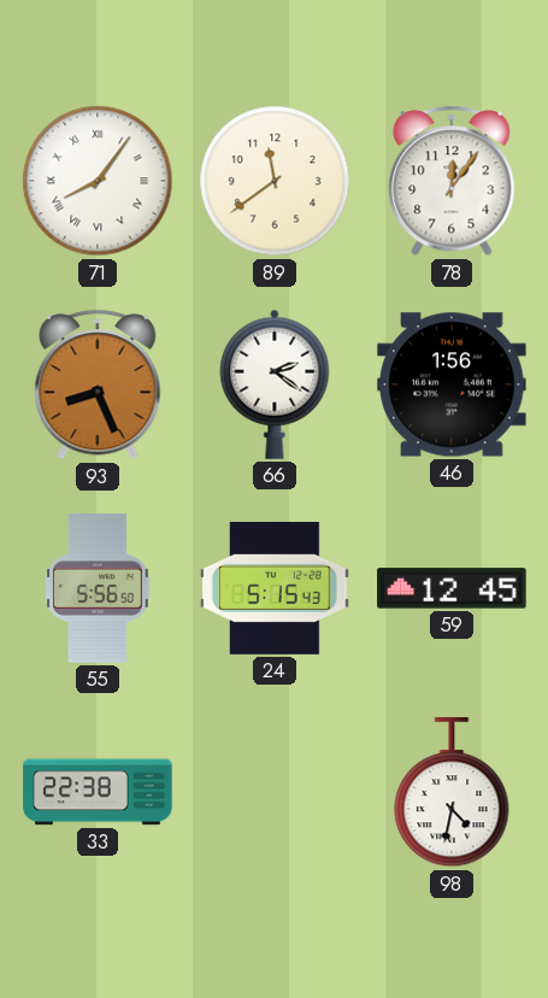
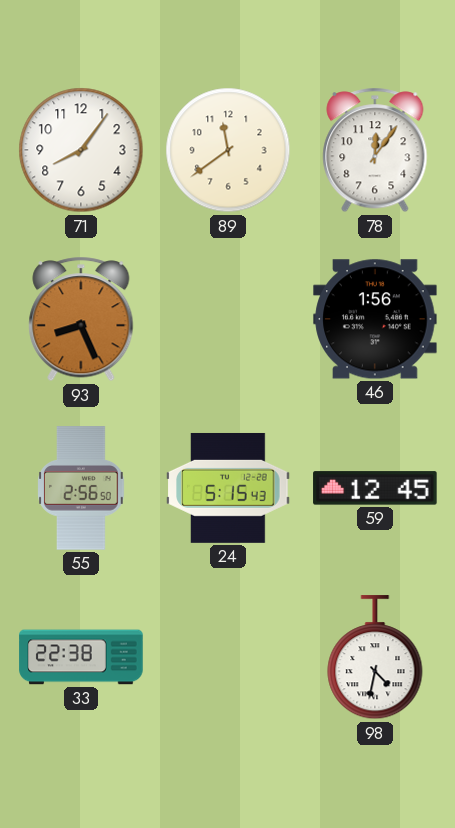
71 numerals: Roman -> Arabic (81, 150)
66: 2:21 -> none (275, 384)
55: 5:56 -> 2:56 (81, 488)
